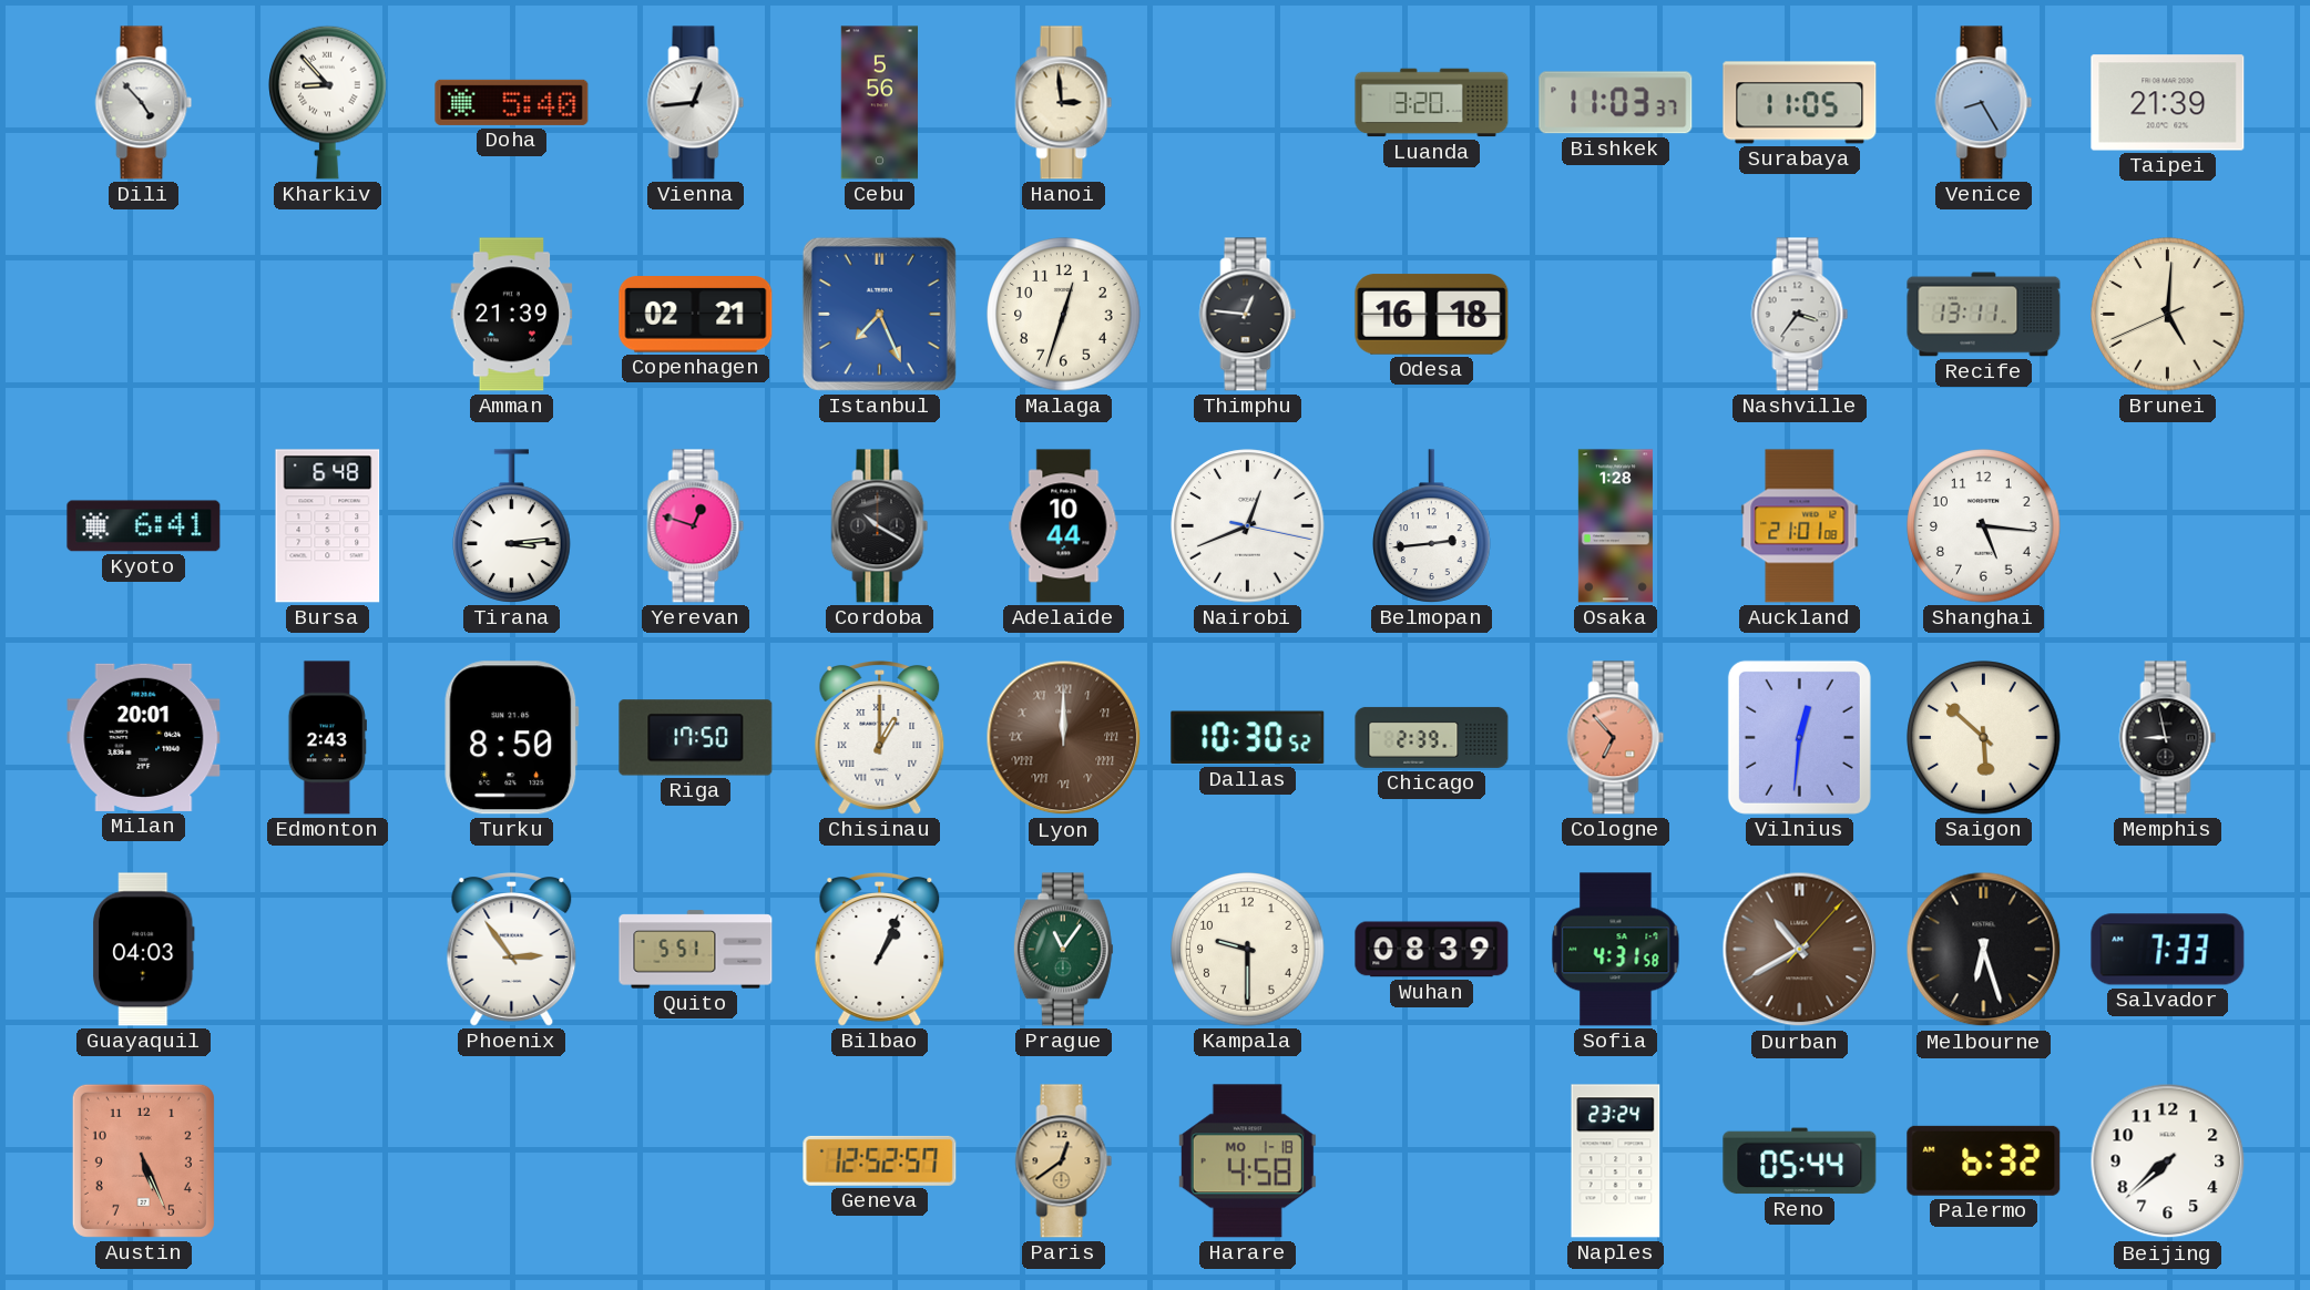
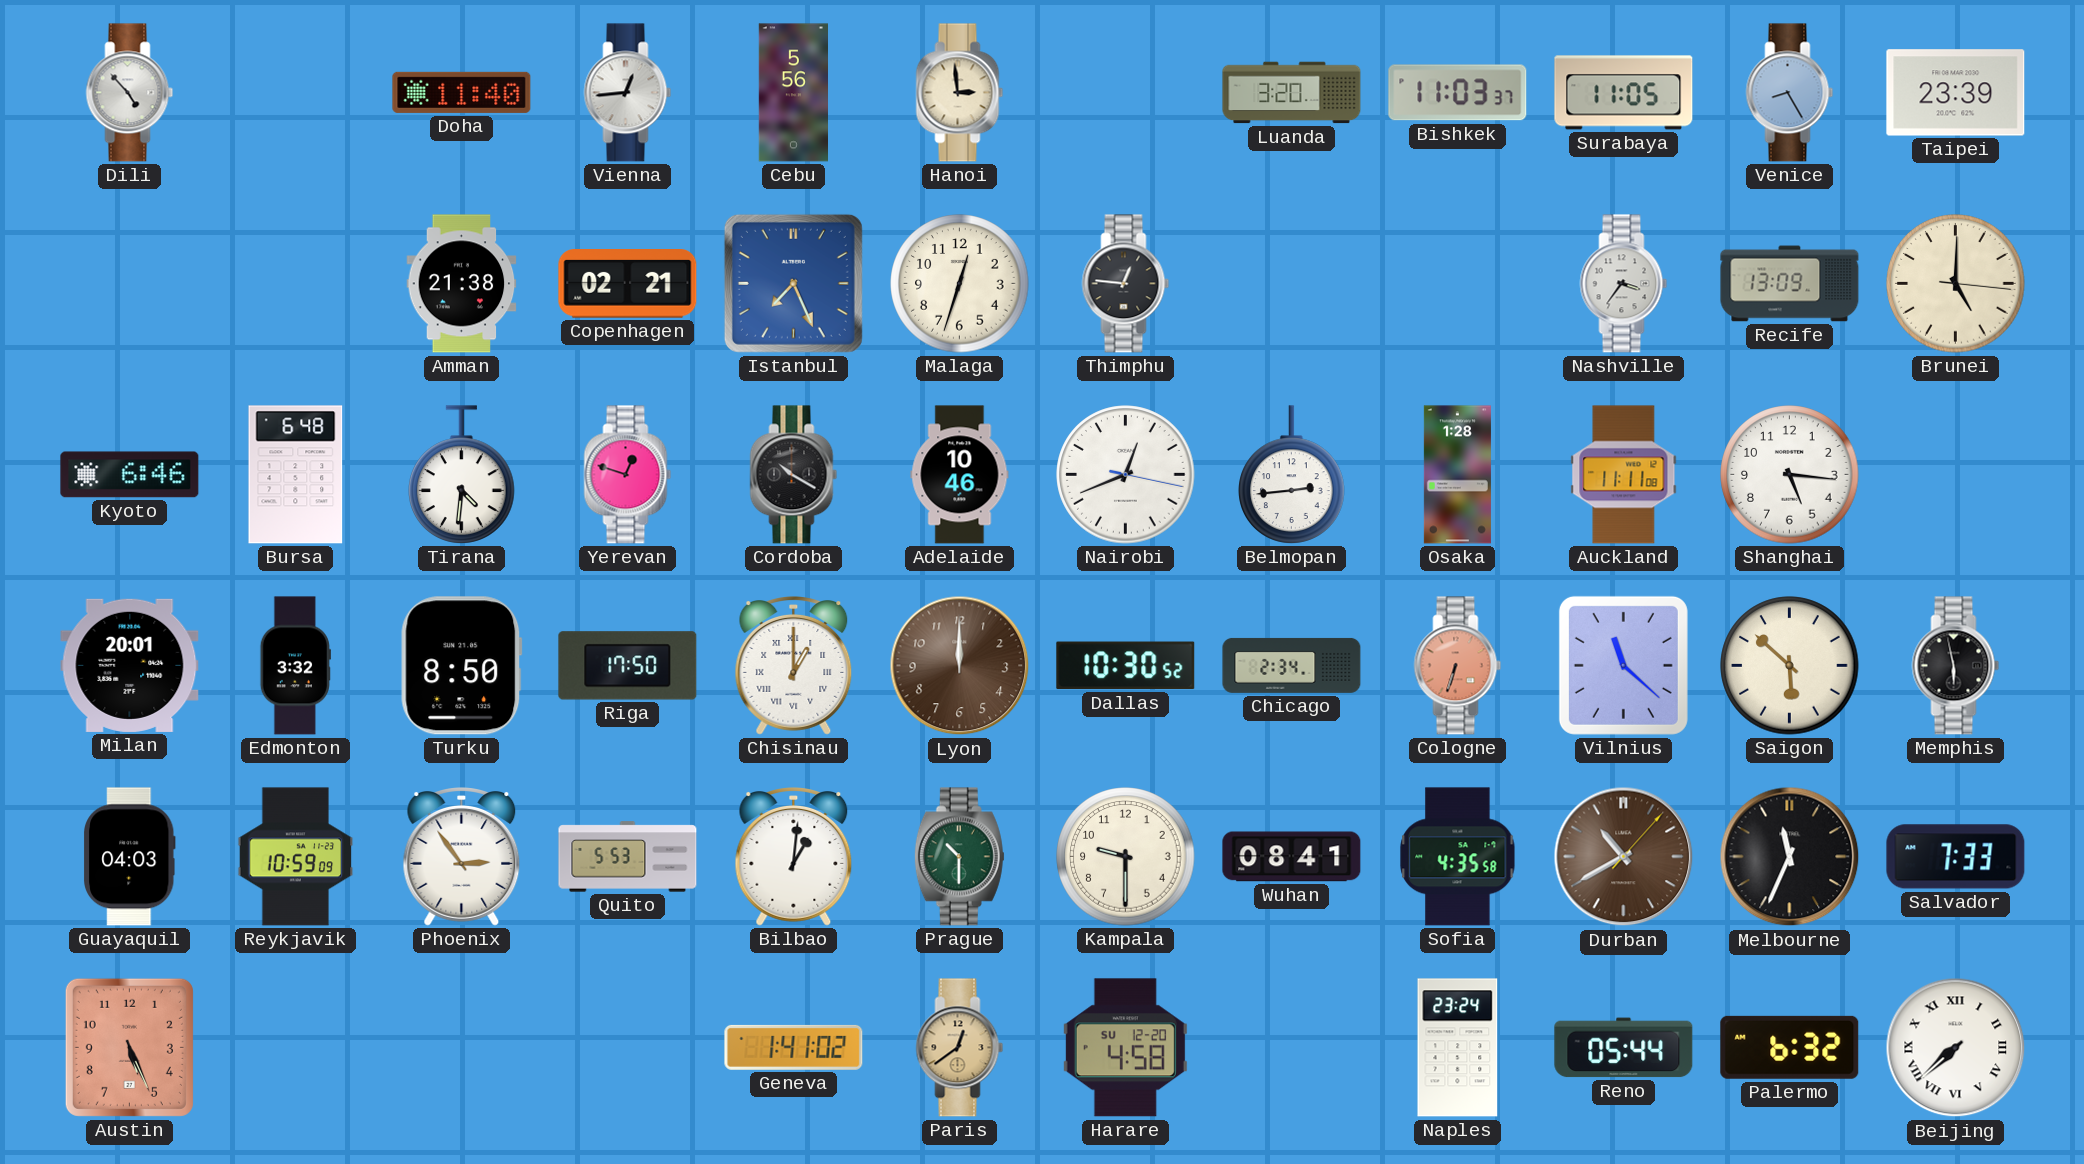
Kharkiv: 8:53 -> none (328, 102)
Doha: 5:40 -> 11:40 (462, 92)
Taipei: 21:39 -> 23:39 (1956, 93)
Amman: 21:39 -> 21:38 (462, 284)
Odesa: 16:18 -> none (1432, 315)
Recife: 13:11 -> 13:09 (1790, 284)
Brunei: 5:00:41 -> 5:00:16 (1956, 284)
Kyoto: 6:41 -> 6:46 (130, 475)
Tirana: 3:14 -> 4:31 (462, 475)
Adelaide: 10:44 -> 10:46 (960, 475)
Auckland: 21:01 -> 11:11 (1624, 475)
Edmonton: 2:43 -> 3:32 (295, 666)
Lyon numerals: Roman -> Arabic (960, 666)
Chicago: 2:39 -> 2:34 (1292, 665)
Cologne: 6:53 -> 6:33 (1458, 666)
Vilnius: 12:31 -> 11:22 (1623, 665)
Memphis: 8:58 -> 5:58 (1956, 666)
Reykjavik: none -> 10:59 (296, 857)
Quito: 5:51 -> 5:53 (628, 857)
Bilbao: 1:04 -> 1:01 (794, 857)
Prague: 11:06 -> 10:30 (959, 857)
Wuhan: 08:39 -> 08:41 (1292, 857)
Sofia: 4:31 -> 4:35 (1458, 857)
Melbourne: 6:27 -> 11:34 (1790, 857)
Geneva: 12:52 -> 1:41 (794, 1047)
Harare date: MO 1-18 -> SU 12-20 (1125, 1048)
Beijing numerals: Arabic -> Roman (1956, 1048)
